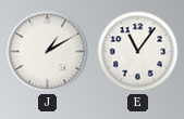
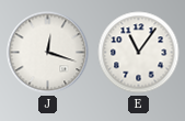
J: 1:10 -> 12:18 (48, 53)
